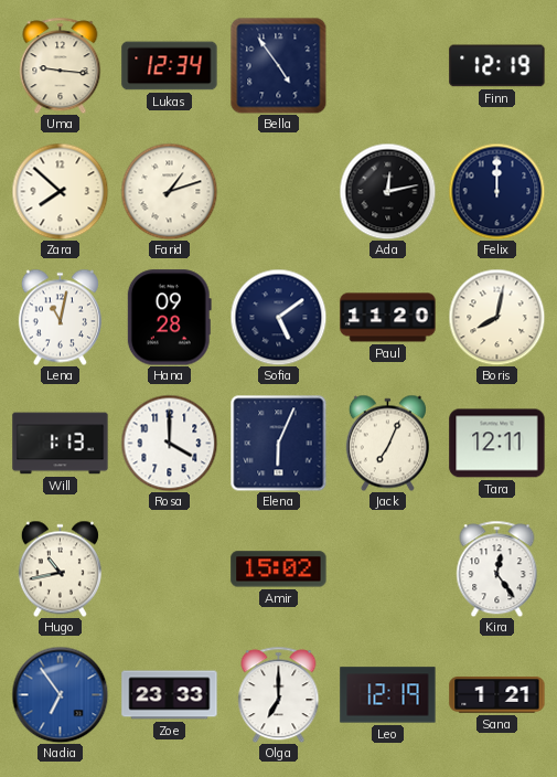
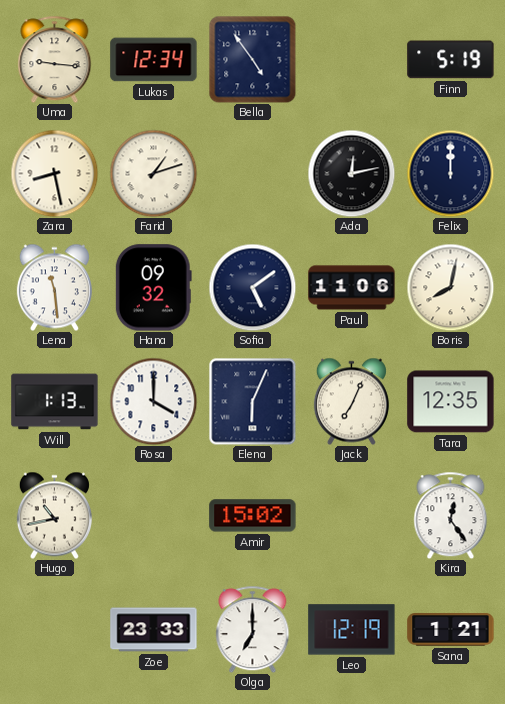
Finn: 12:19 -> 5:19 (451, 60)
Zara: 7:52 -> 8:28 (54, 173)
Lena: 11:02 -> 11:29 (54, 287)
Hana: 09:28 -> 09:32 (153, 288)
Paul: 11:20 -> 11:06 (352, 288)
Tara: 12:11 -> 12:35 (451, 402)
Nadia: 6:54 -> none (60, 694)
